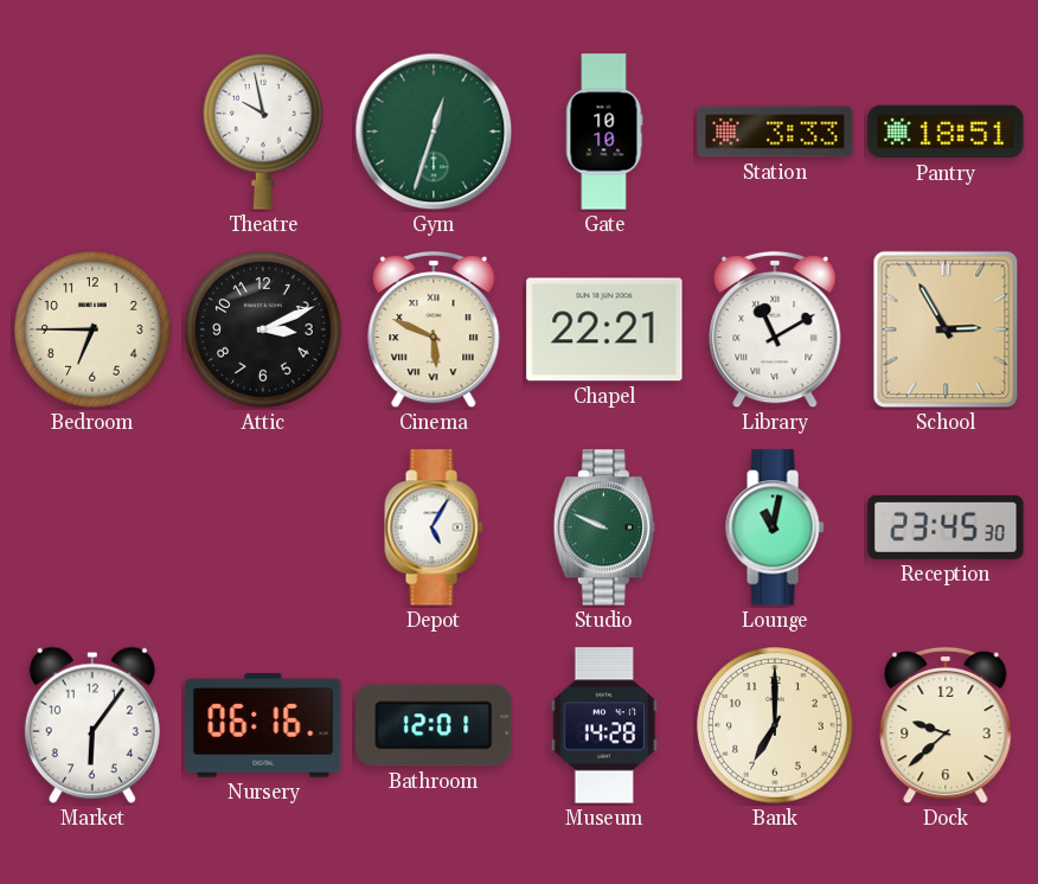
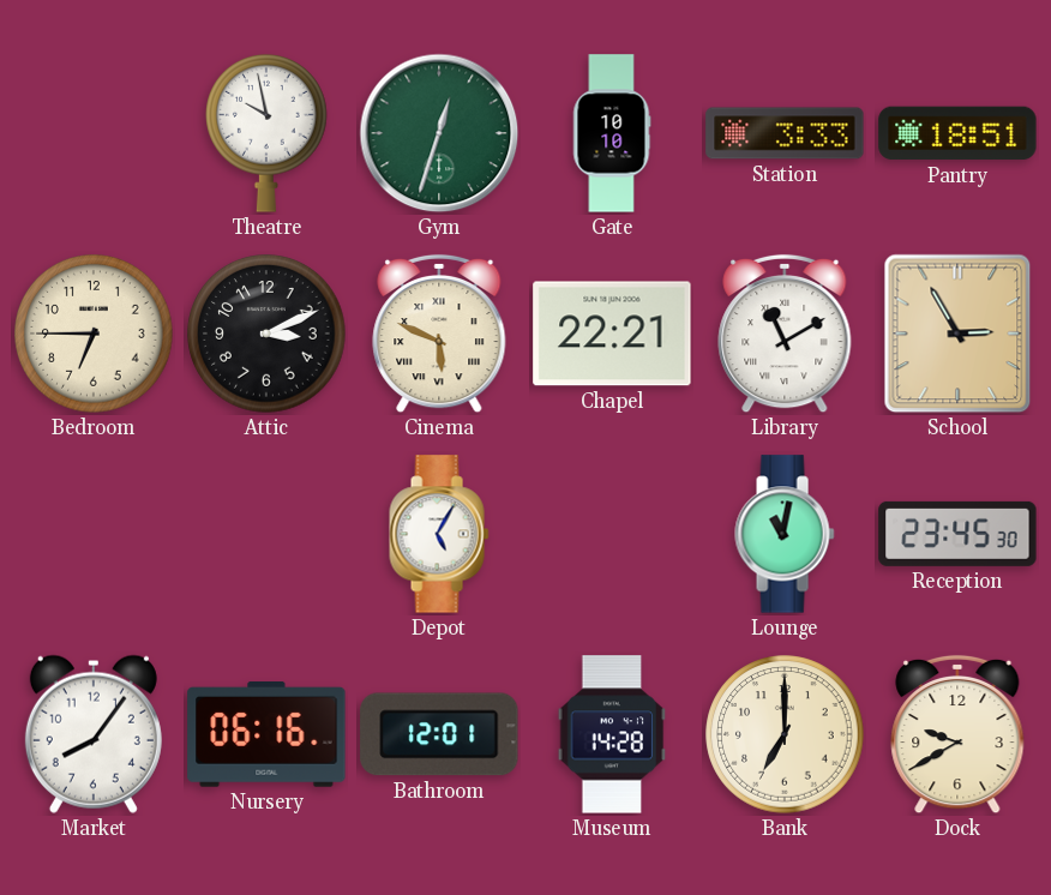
Studio: 9:49 -> none (603, 527)
Market: 6:06 -> 8:06 (94, 734)
Dock: 9:38 -> 9:40 (957, 734)
